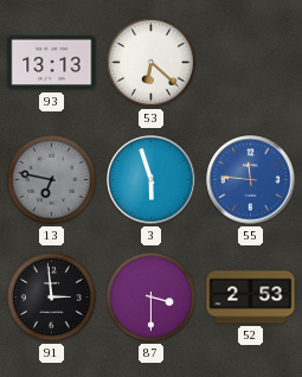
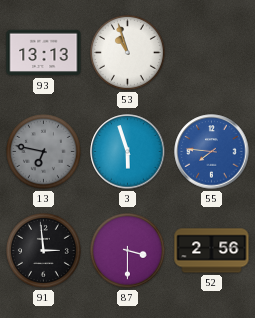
53: 6:22 -> 10:57 (127, 52)
55: 11:46 -> 7:46 (212, 152)
52: 2:53 -> 2:56 (212, 251)
